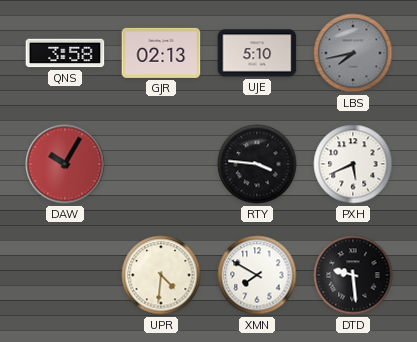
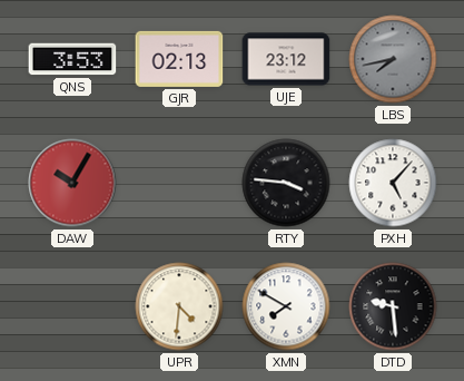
QNS: 3:58 -> 3:53 (72, 59)
UJE: 5:10 -> 23:12 (286, 59)
PXH: 5:41 -> 5:07 (393, 183)
